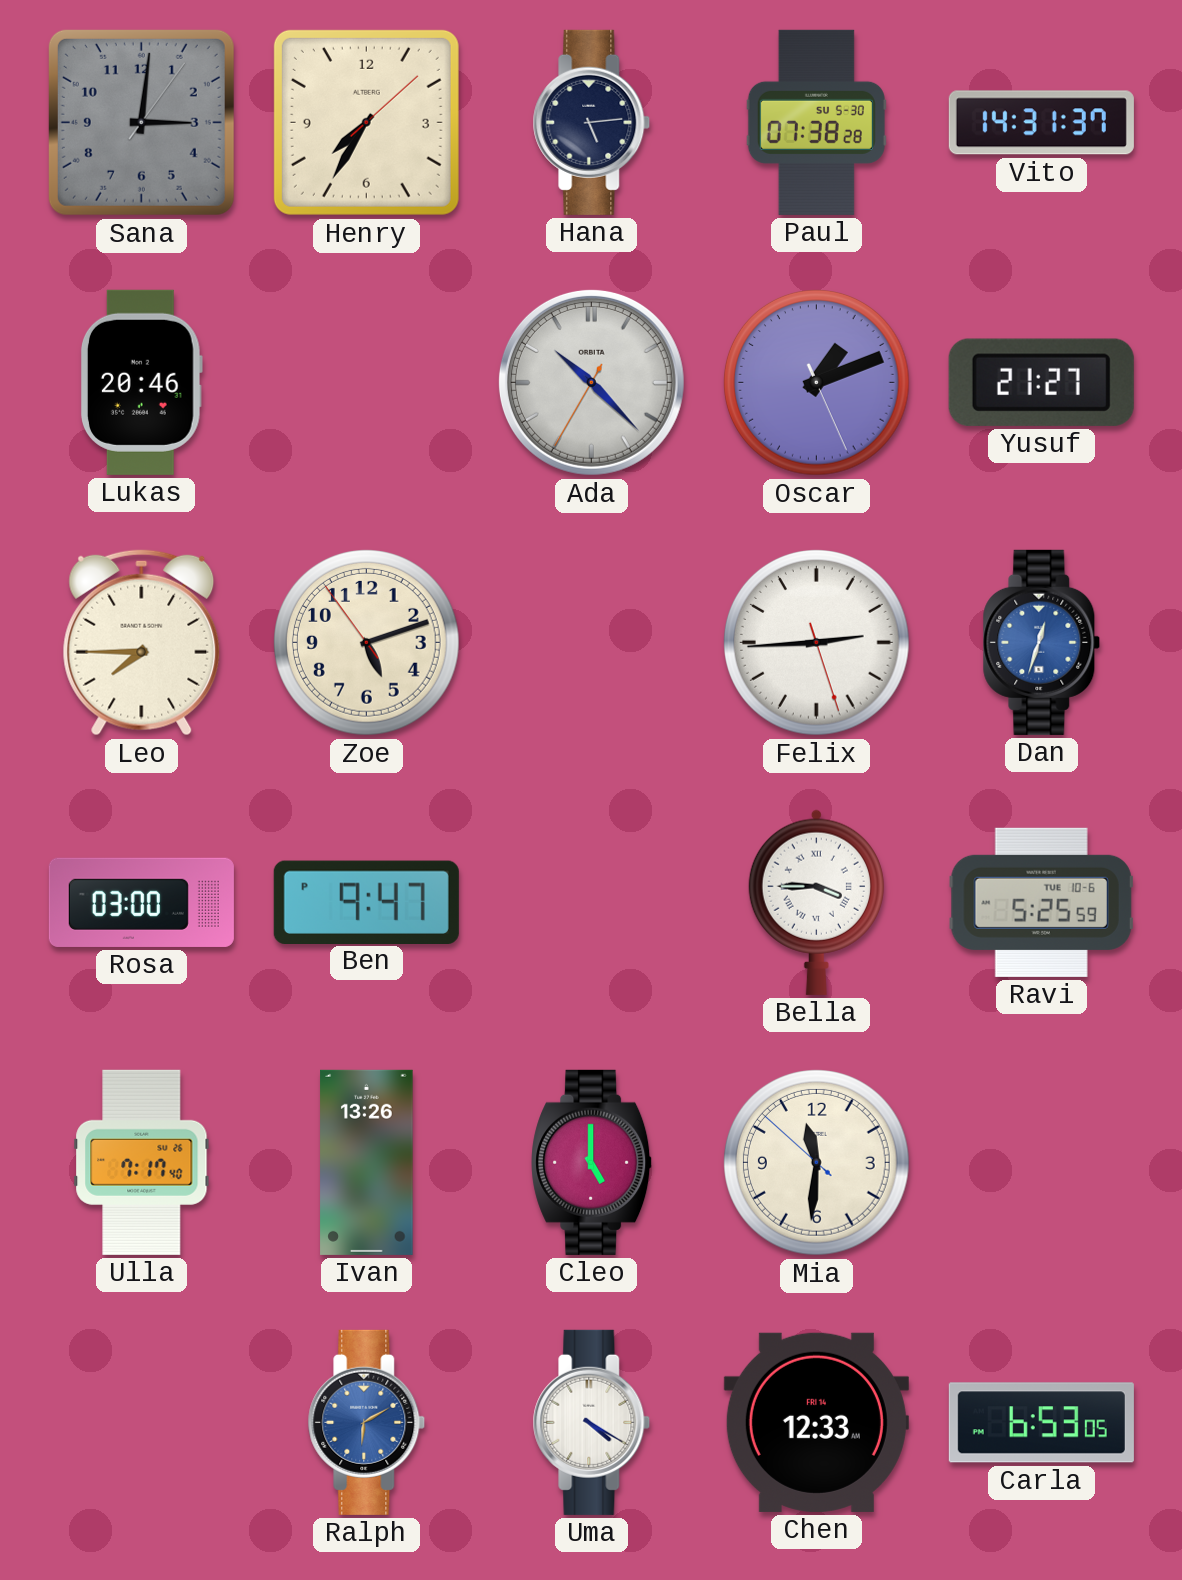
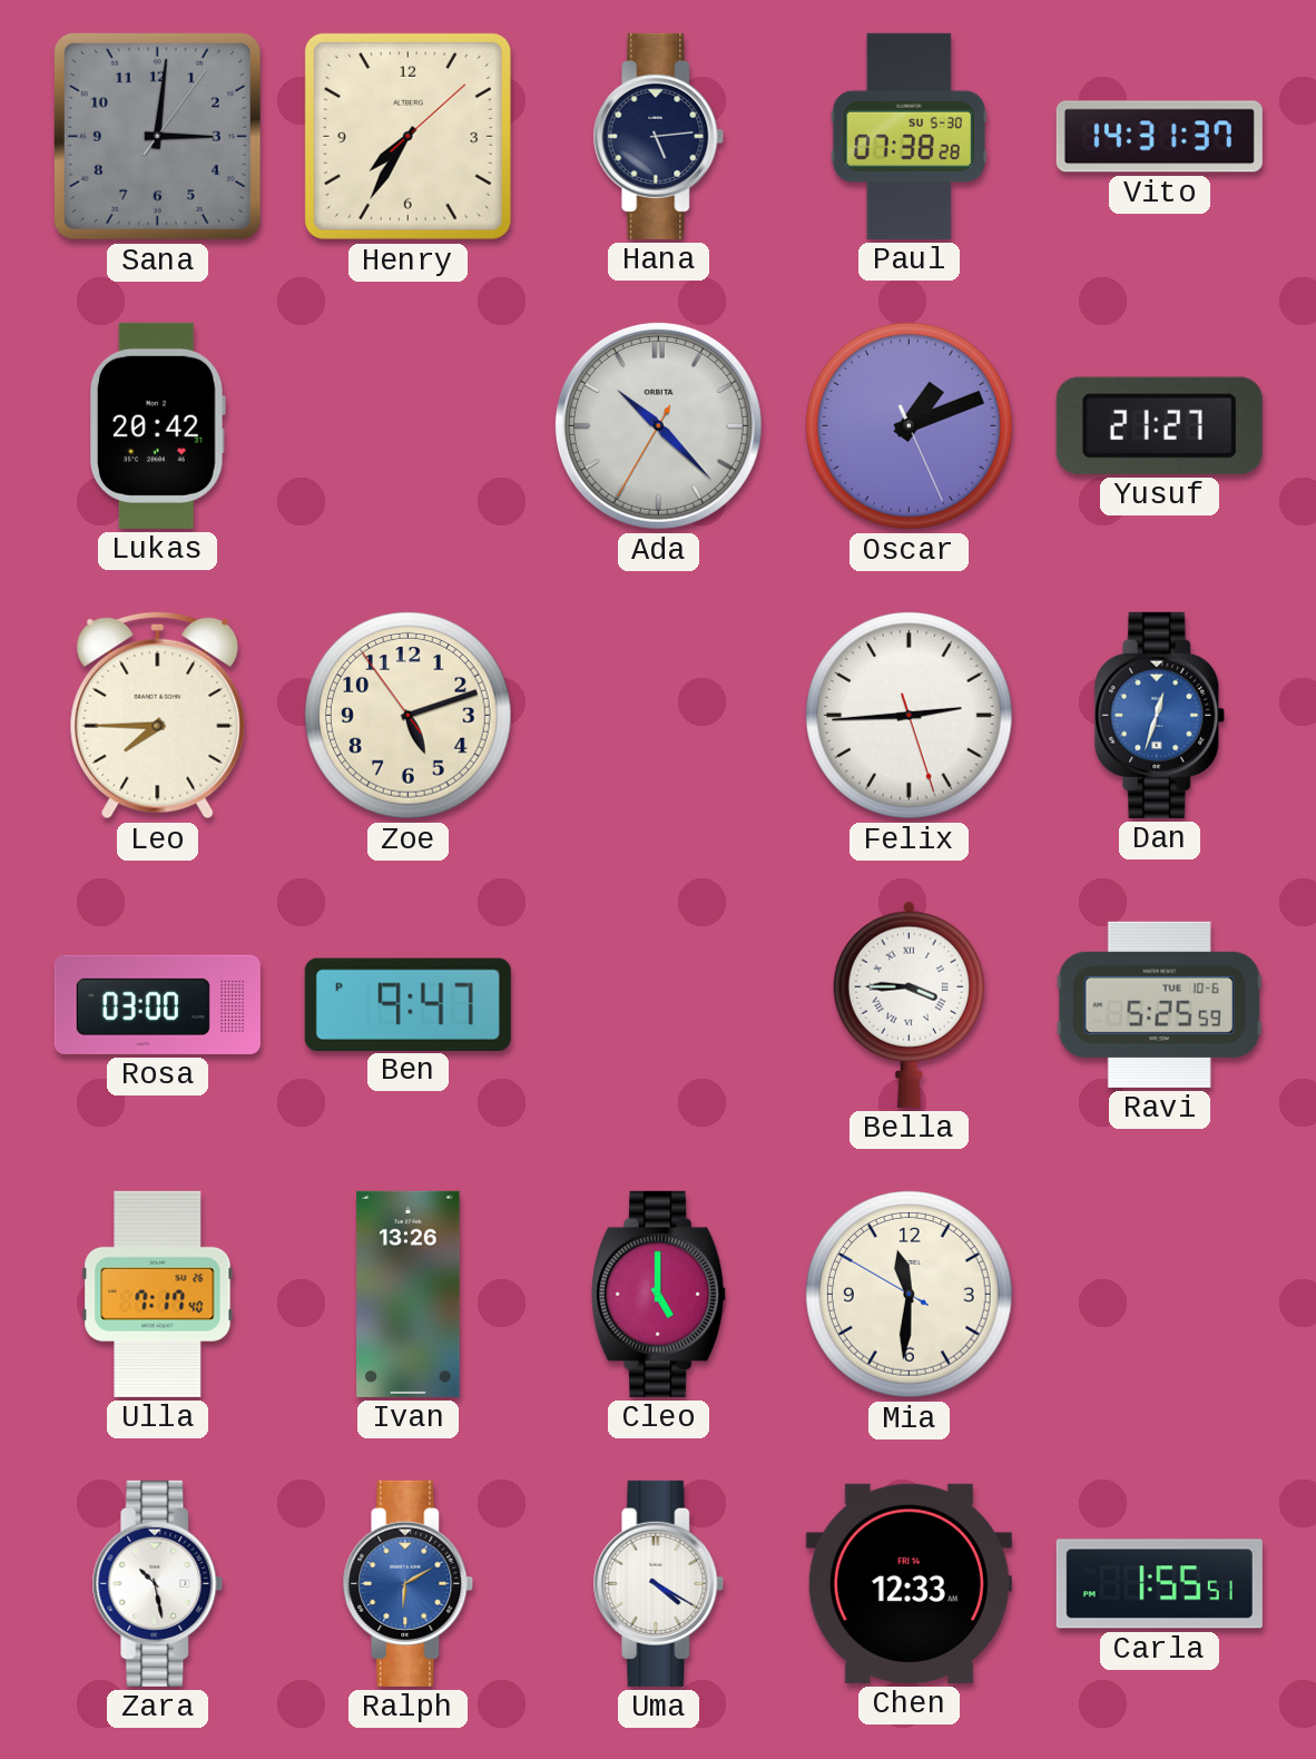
Lukas: 20:46 -> 20:42 (157, 425)
Mia: 11:30:52 -> 11:30:50 (910, 1295)
Zara: none -> 10:28 (158, 1583)
Carla: 6:53 -> 1:55 (1159, 1584)
